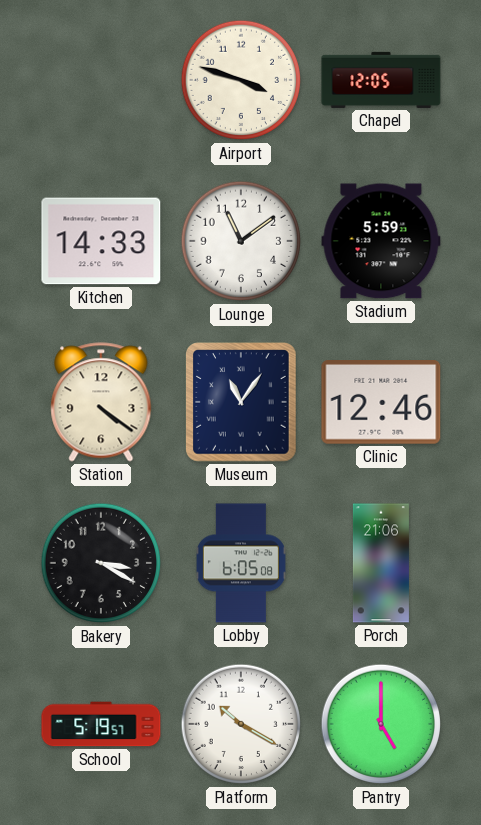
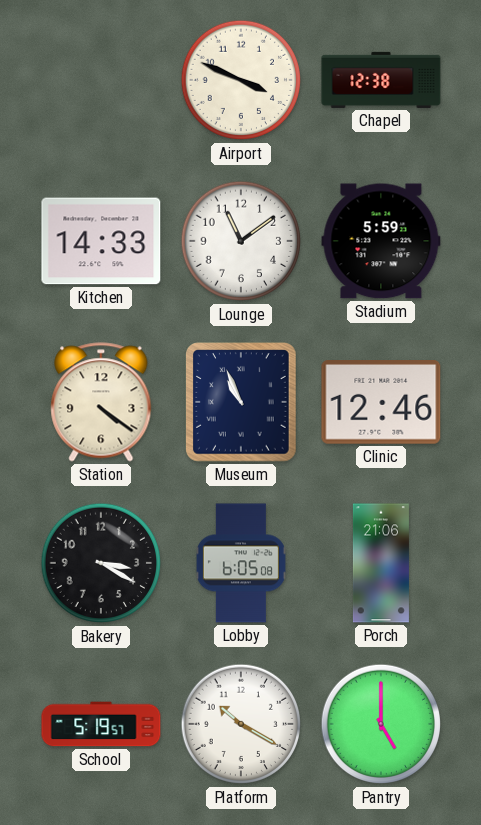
Airport: 3:48 -> 3:49 (241, 80)
Chapel: 12:05 -> 12:38 (381, 80)
Museum: 11:06 -> 10:56 (242, 403)
